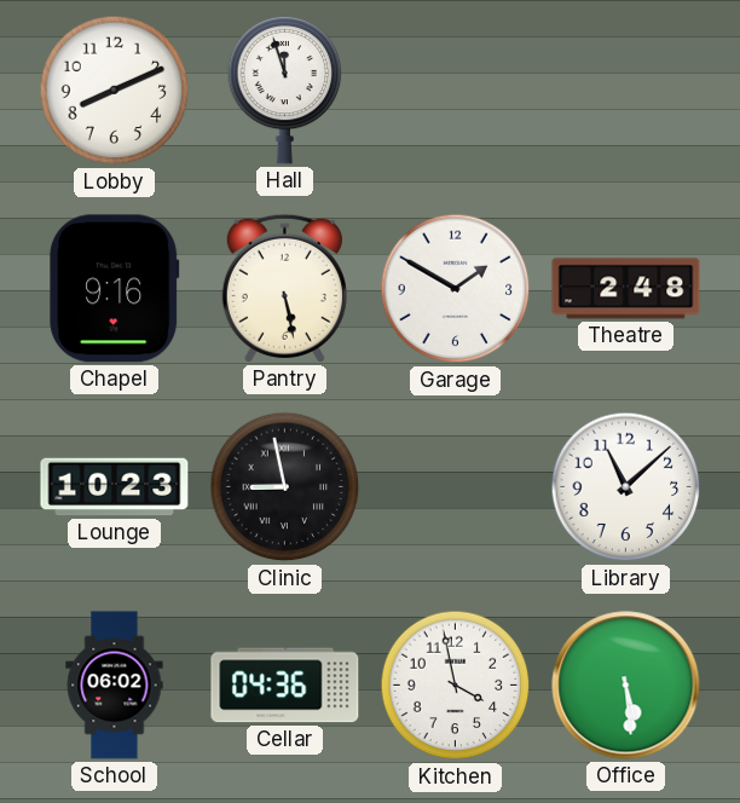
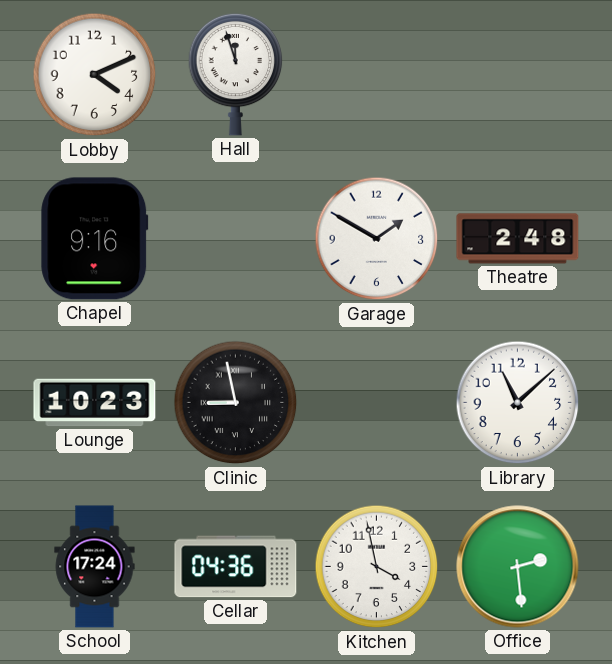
Lobby: 8:11 -> 4:11 (95, 75)
Pantry: 5:28 -> none (284, 288)
School: 06:02 -> 17:24 (95, 567)
Office: 5:29 -> 2:29 (518, 567)
